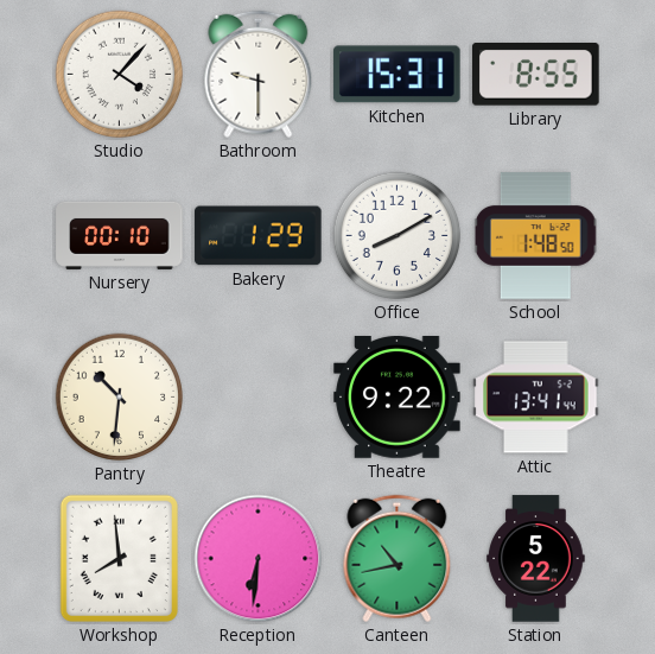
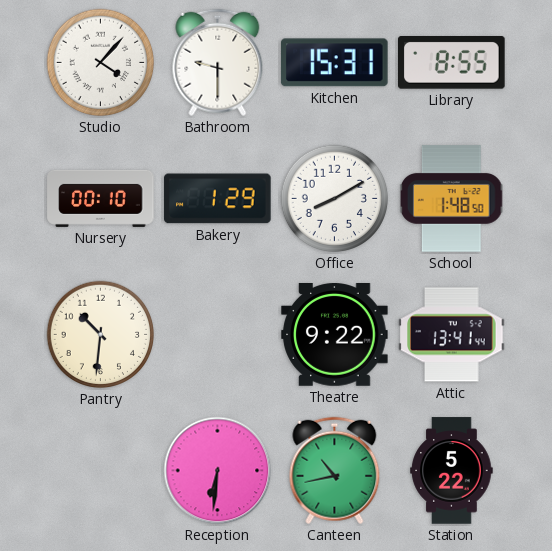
Workshop: 7:59 -> none (119, 558)
